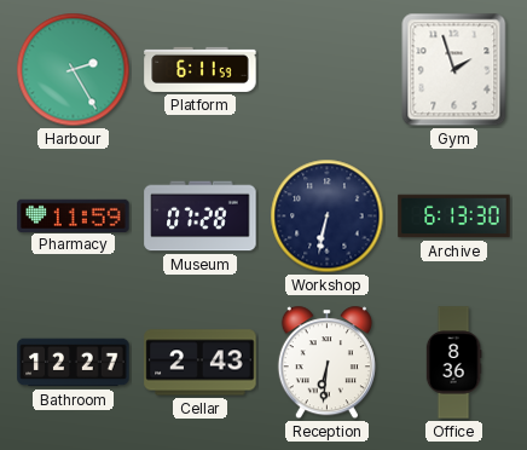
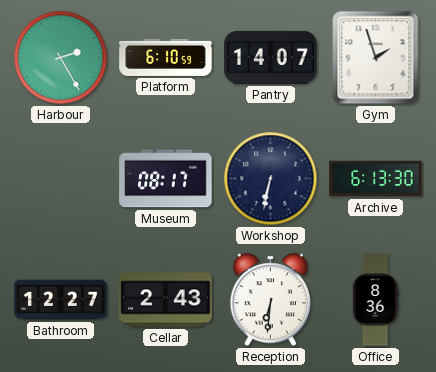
Platform: 6:11 -> 6:10 (166, 57)
Pantry: none -> 14:07 (271, 57)
Pharmacy: 11:59 -> none (74, 215)
Museum: 07:28 -> 08:17 (166, 179)
